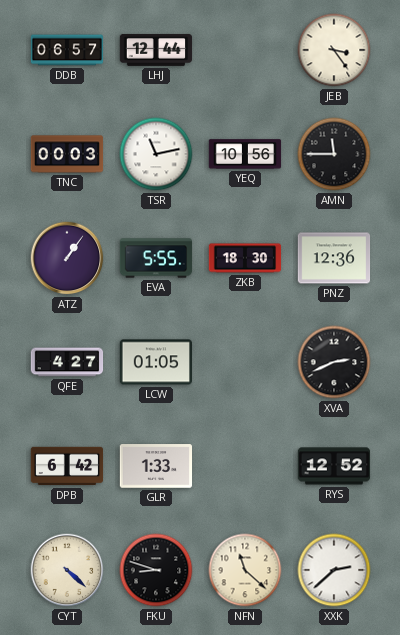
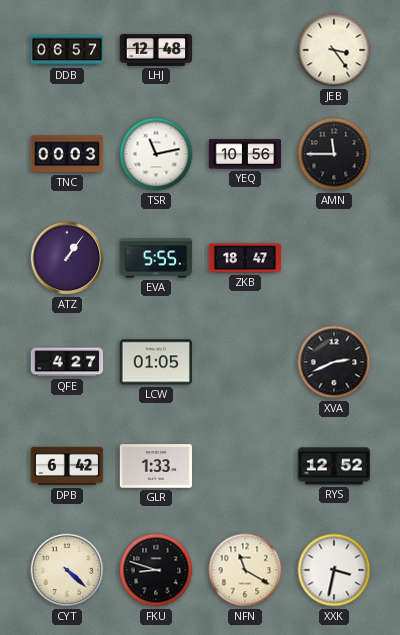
LHJ: 12:44 -> 12:48 (156, 50)
ZKB: 18:30 -> 18:47 (245, 258)
PNZ: 12:36 -> none (334, 258)
NFN: 11:22 -> 11:20 (245, 570)
XXK: 2:38 -> 3:32 (334, 570)
